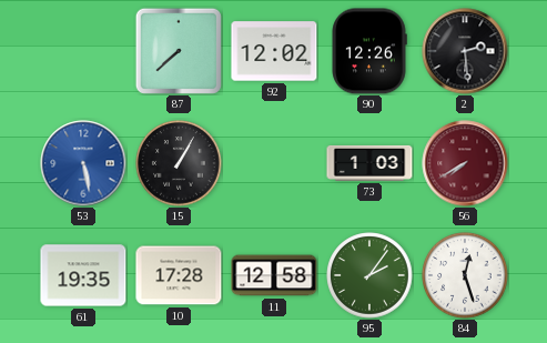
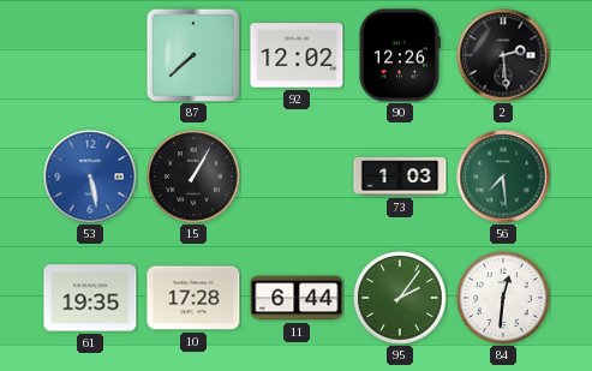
56: 7:40 -> 7:29 (503, 176)
56 dial: burgundy -> green (503, 176)
11: 12:58 -> 6:44 (297, 298)
84: 12:27 -> 12:31 (503, 298)
